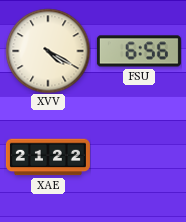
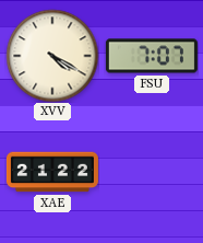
FSU: 6:56 -> 7:07 (152, 56)
